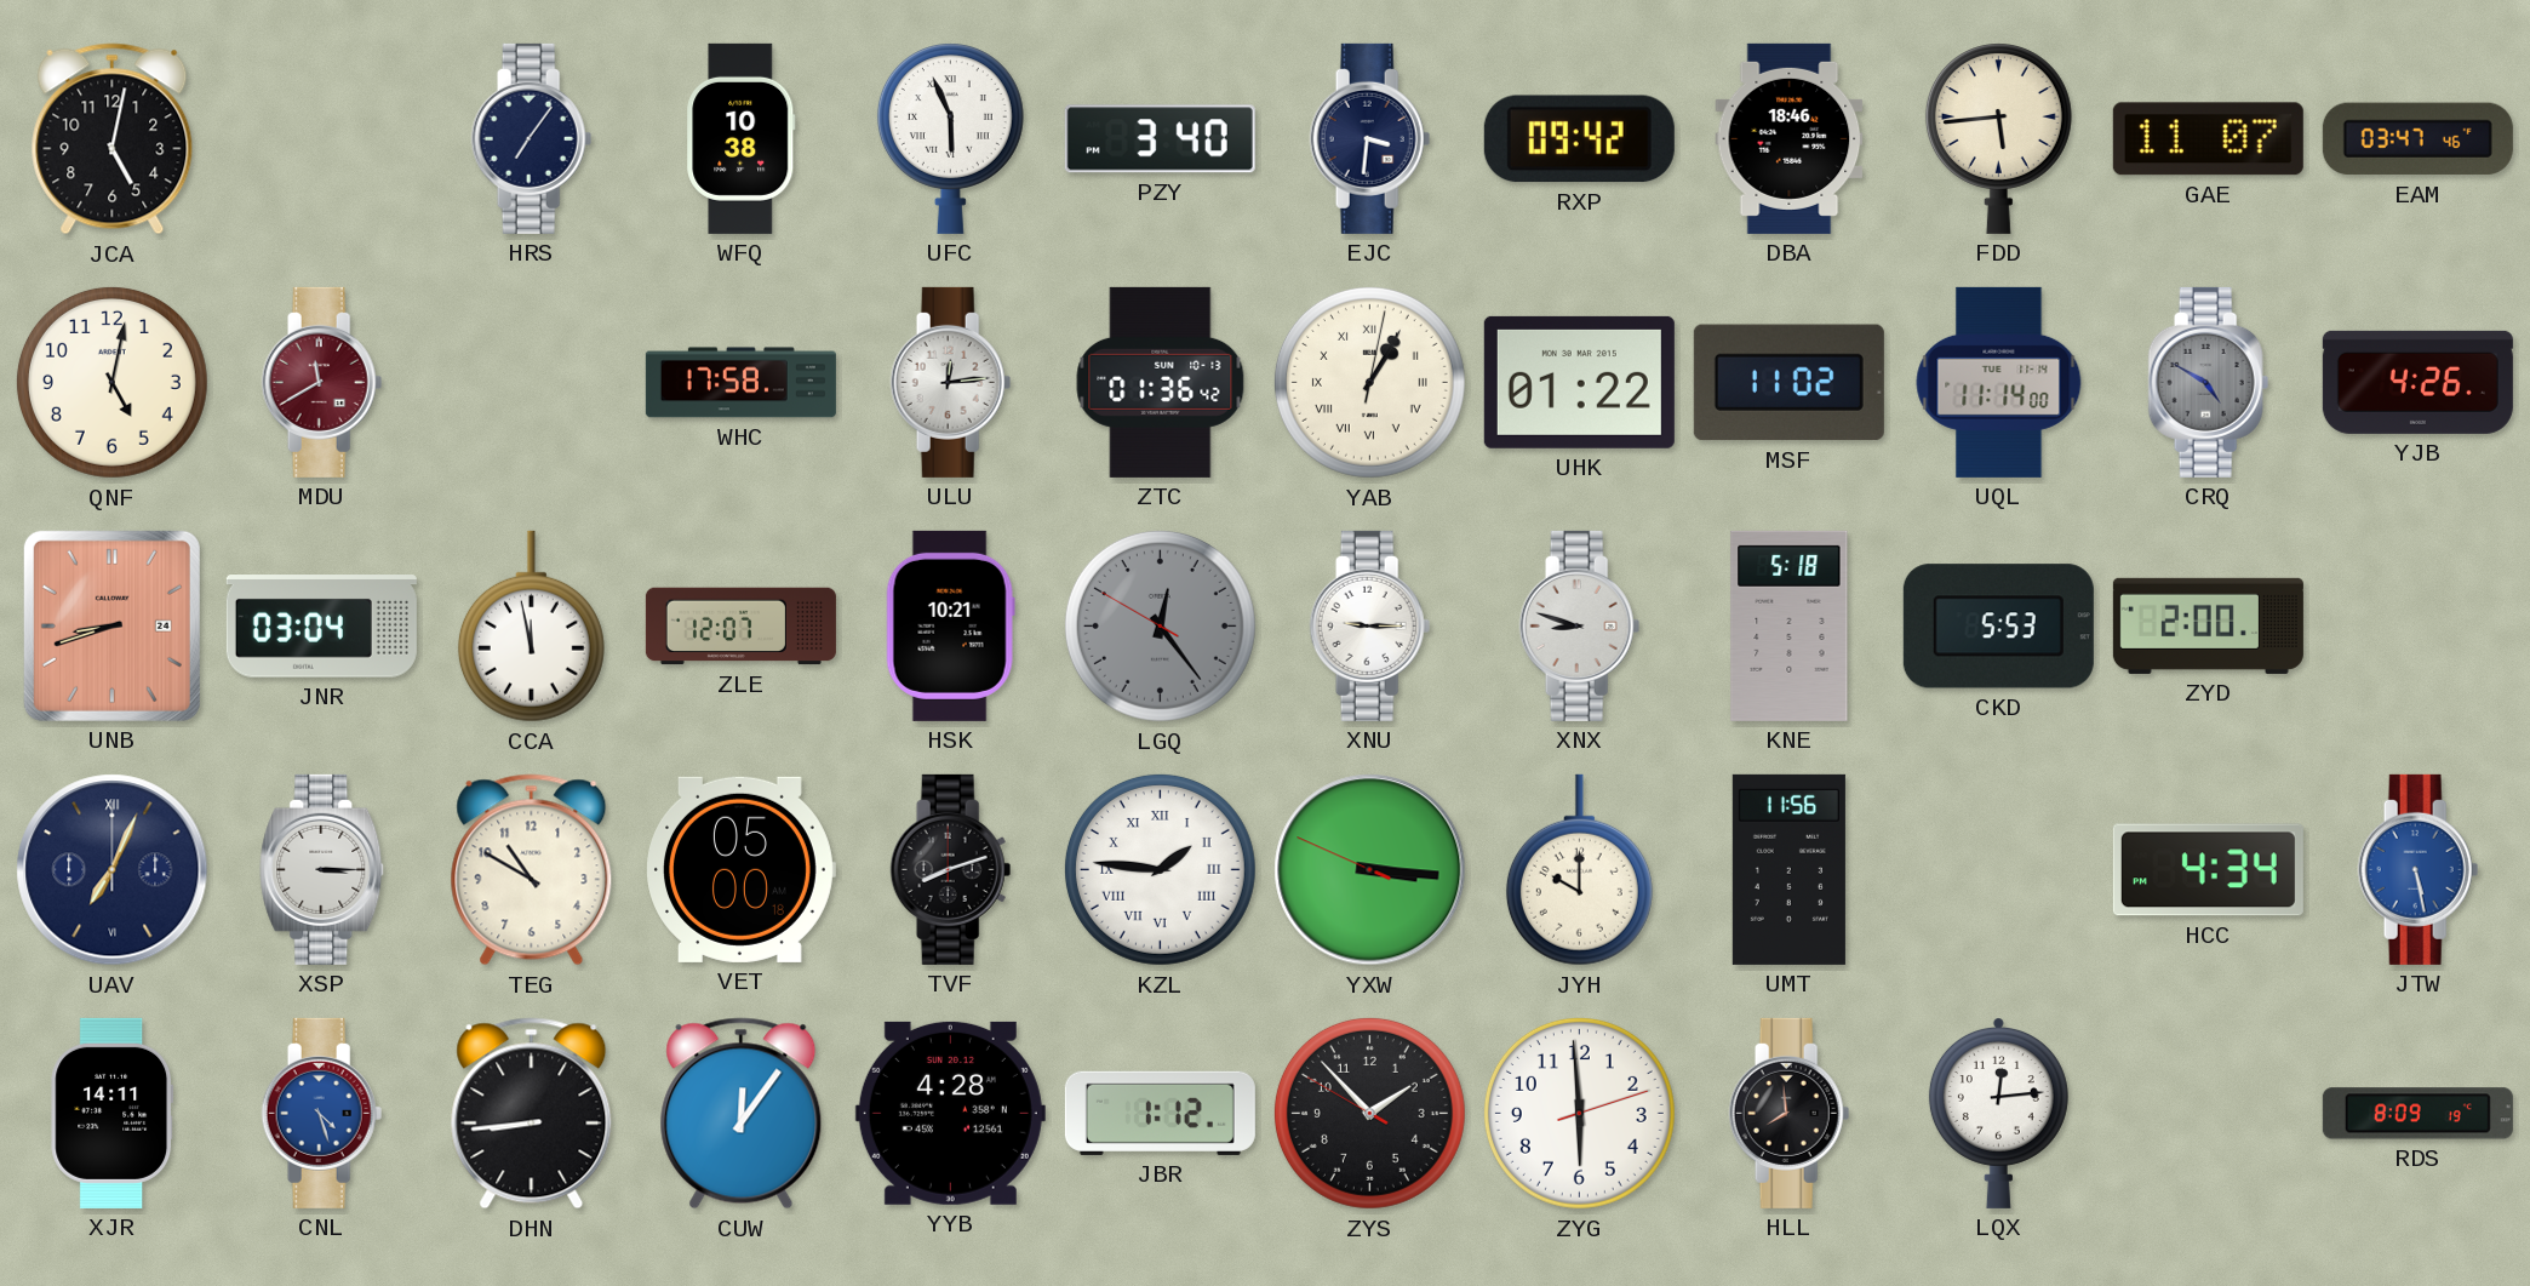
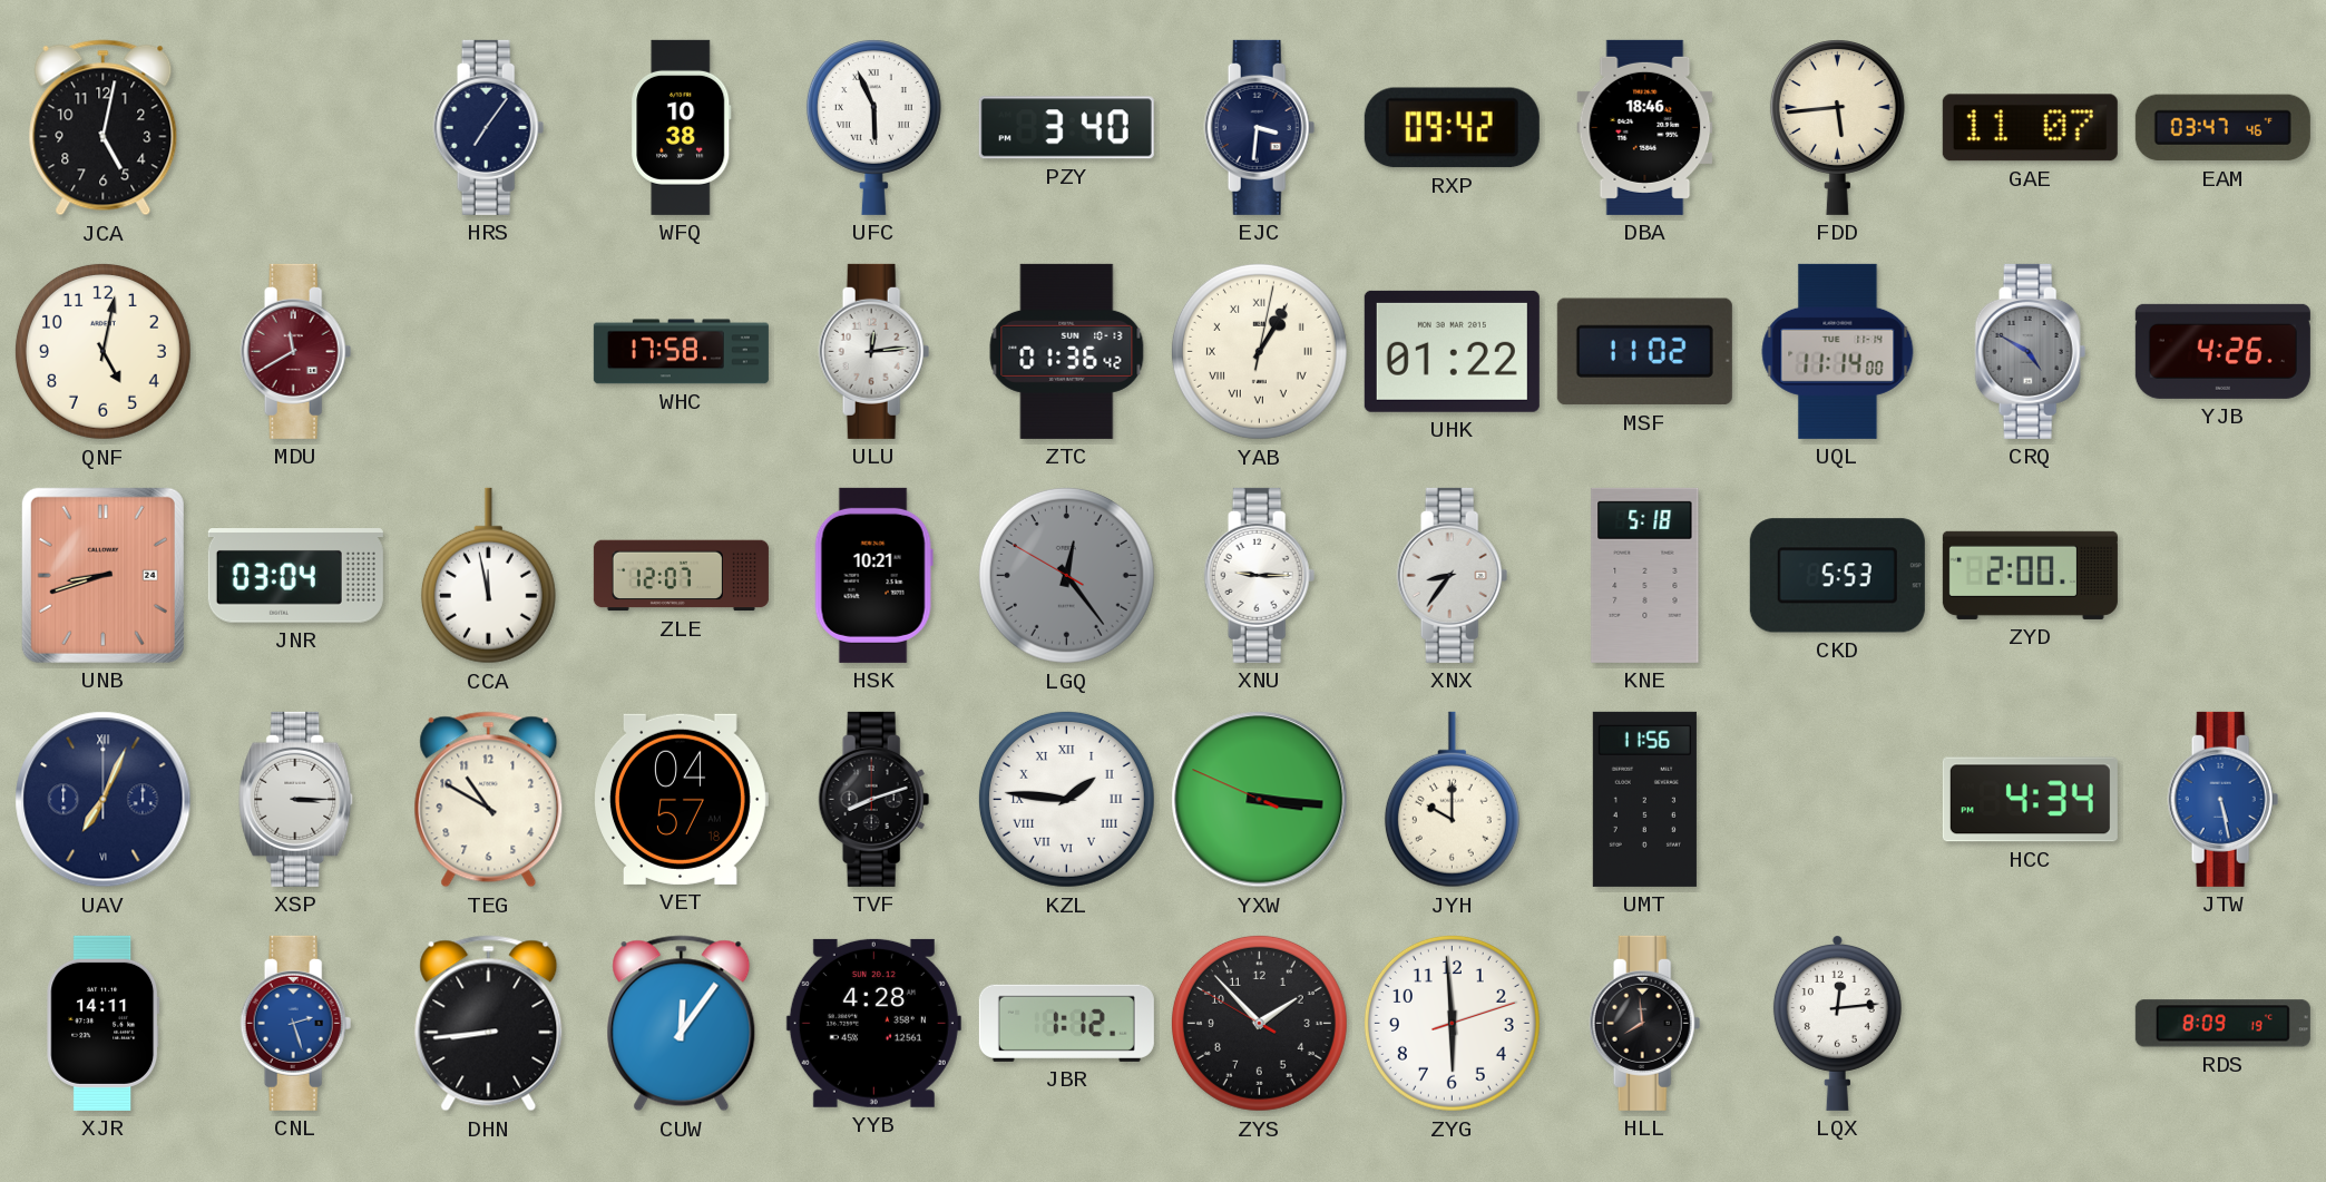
XNX: 8:48 -> 8:36 (1453, 575)
VET: 05:00 -> 04:57 (681, 799)
CNL: 4:27 -> 2:27 (296, 1023)
